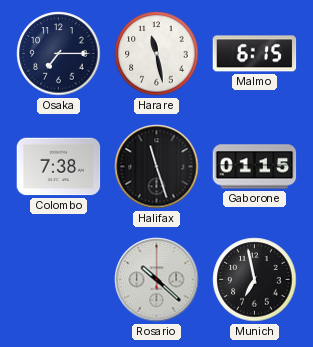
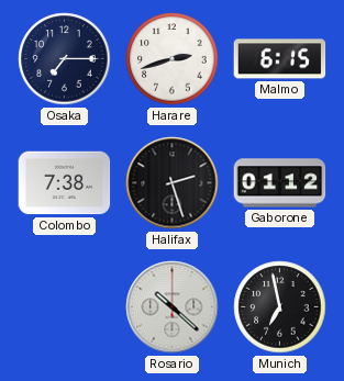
Harare: 11:28 -> 2:42 (173, 59)
Halifax: 11:27 -> 2:27 (173, 183)
Gaborone: 01:15 -> 01:12 (280, 183)
